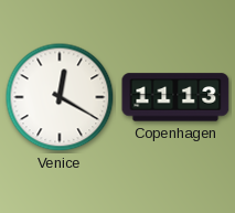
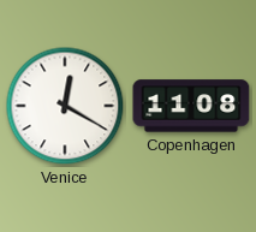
Copenhagen: 11:13 -> 11:08 (191, 106)
